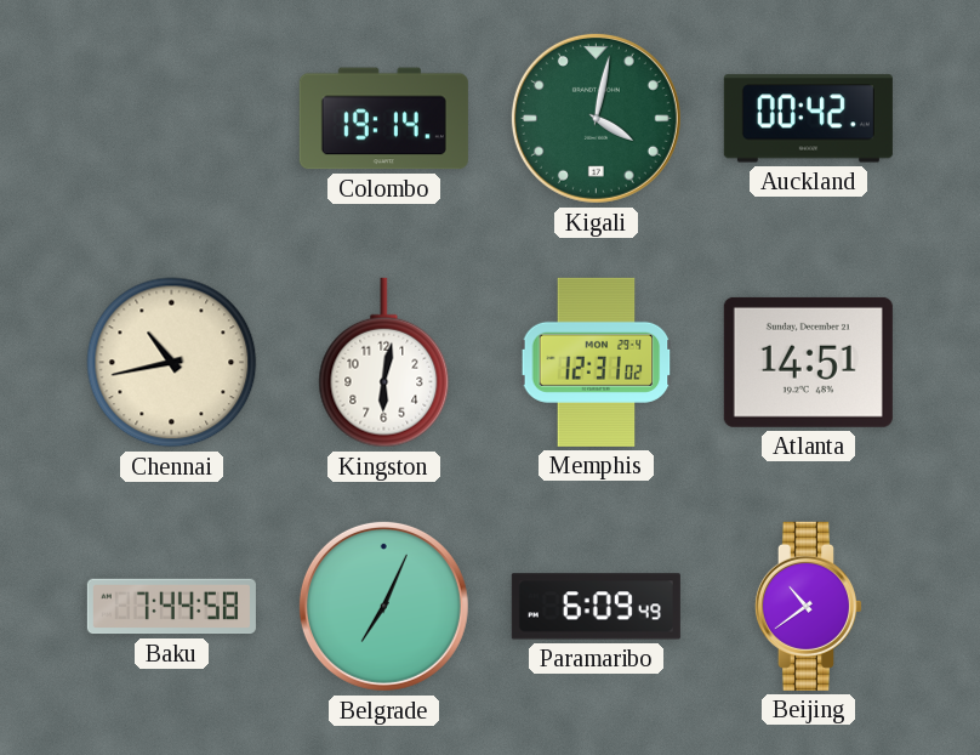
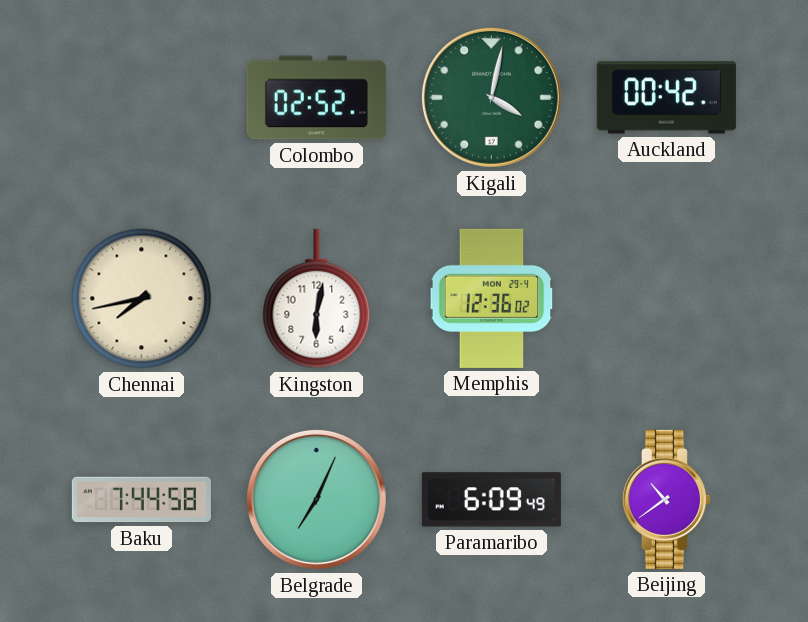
Colombo: 19:14 -> 02:52 (316, 98)
Chennai: 10:43 -> 7:43 (142, 299)
Memphis: 12:31 -> 12:36 (492, 298)
Atlanta: 14:51 -> none (808, 362)
